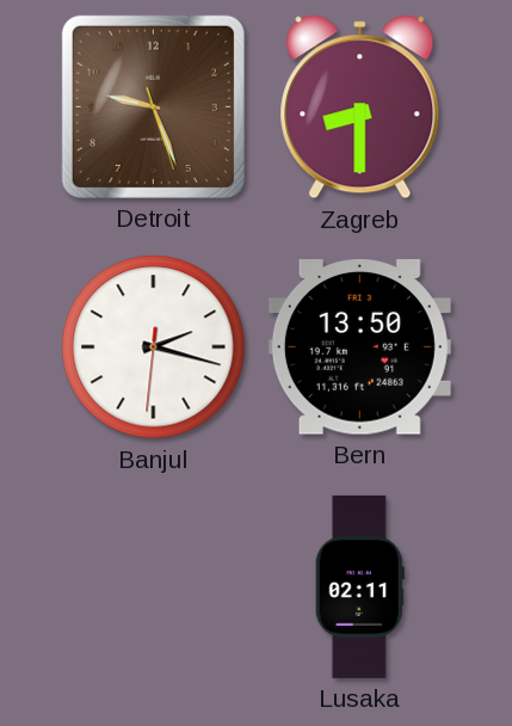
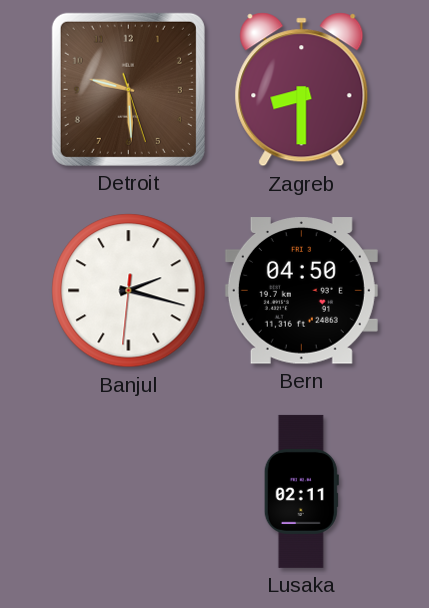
Detroit: 9:26 -> 9:29 (128, 89)
Bern: 13:50 -> 04:50 (301, 291)
